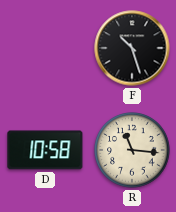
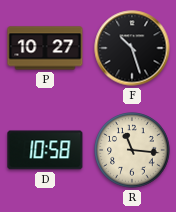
P: none -> 10:27 (45, 48)
